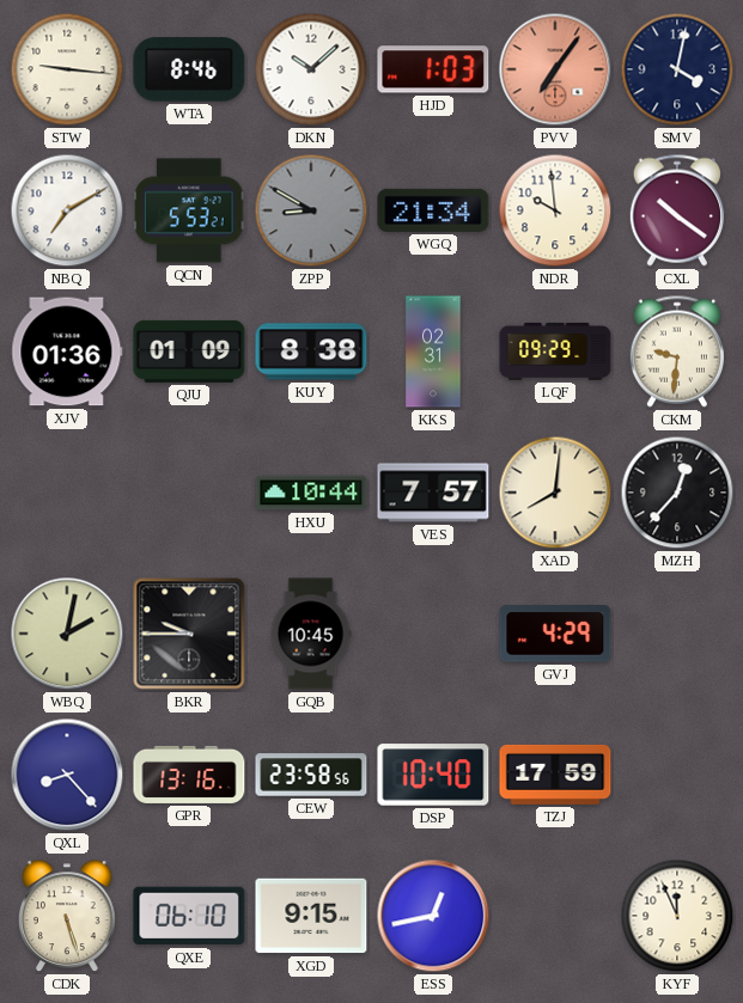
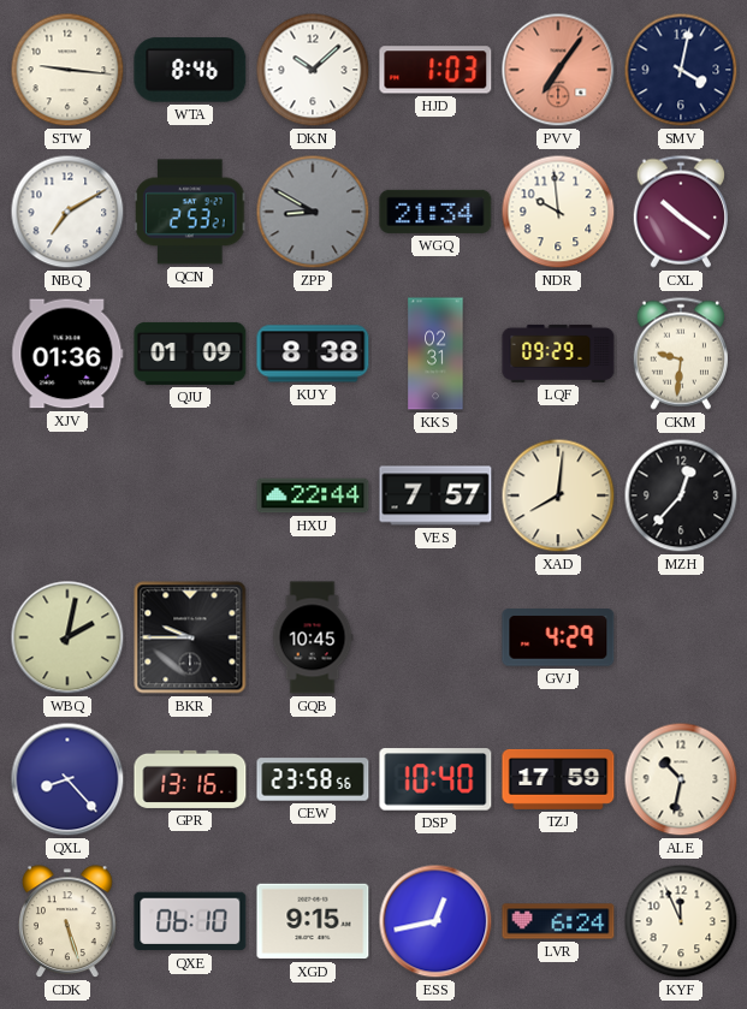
QCN: 5:53 -> 2:53 (191, 212)
HXU: 10:44 -> 22:44 (313, 495)
ALE: none -> 10:32 (681, 779)
LVR: none -> 6:24 (558, 921)
